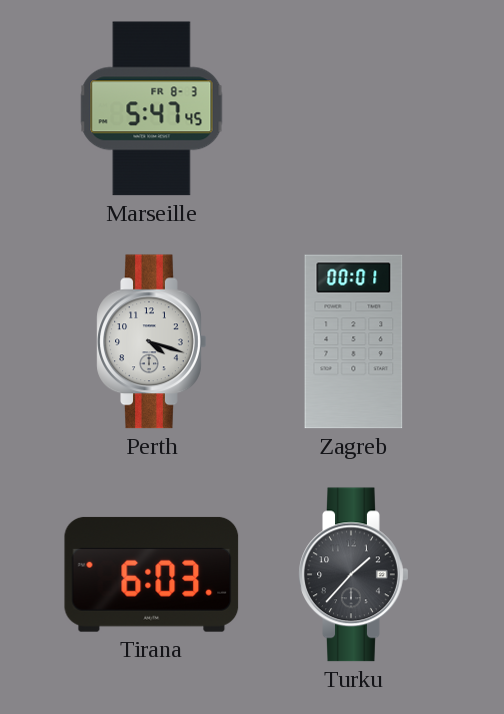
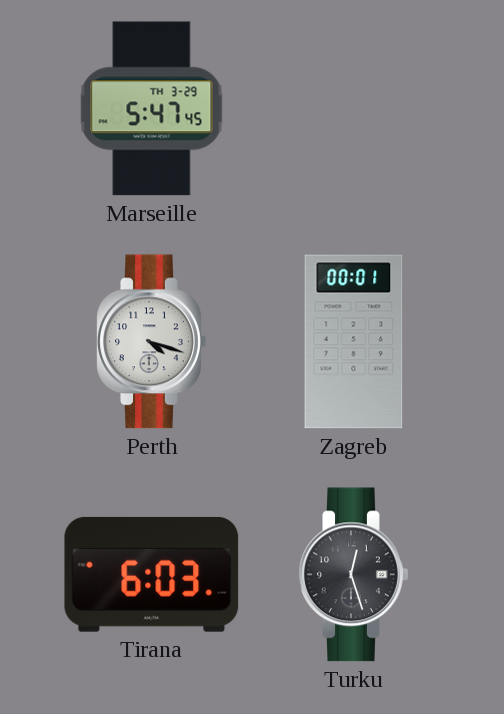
Marseille date: FR 8-3 -> TH 3-29 (152, 109)
Turku: 1:37 -> 12:27 (354, 575)
